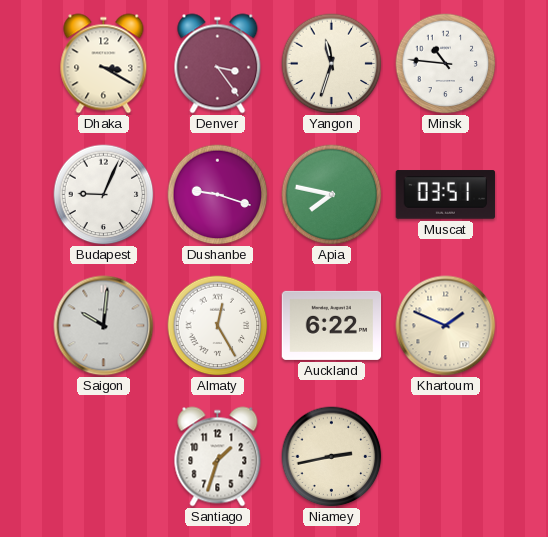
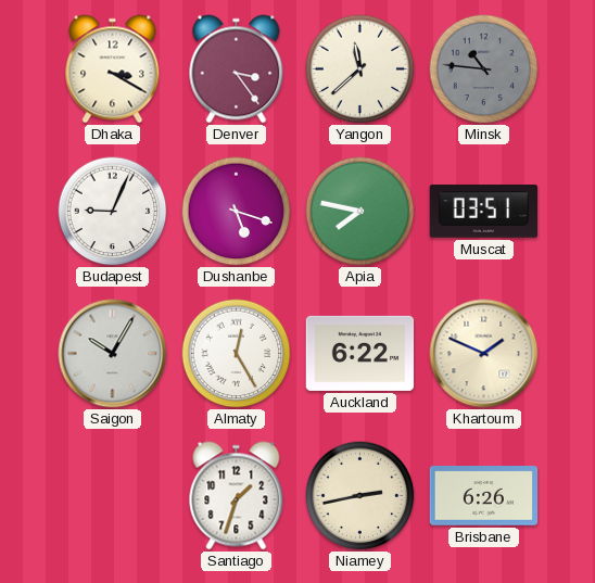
Yangon: 11:33 -> 11:38 (360, 69)
Minsk dial: white -> grey (484, 69)
Dushanbe: 9:18 -> 5:18 (237, 212)
Saigon: 10:01 -> 10:05 (113, 354)
Brisbane: none -> 6:26 (484, 496)
